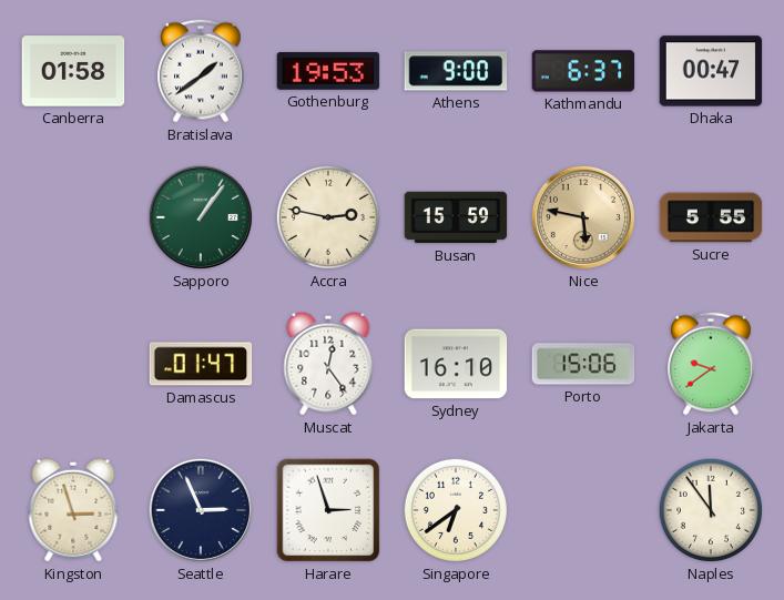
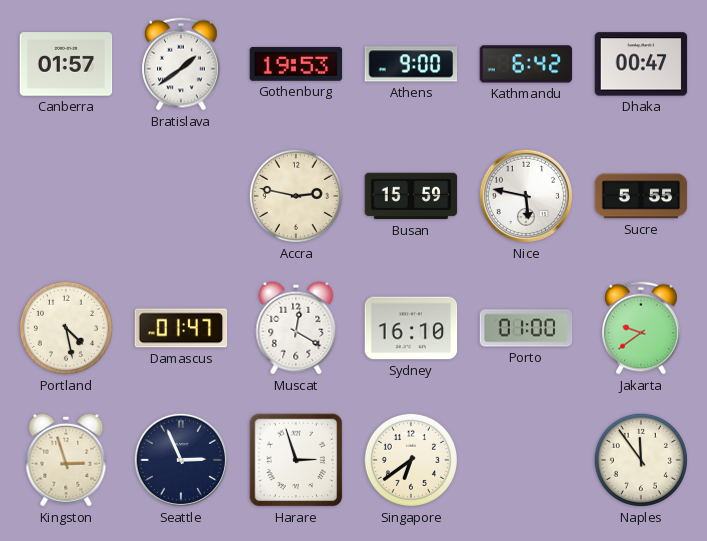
Canberra: 01:58 -> 01:57 (66, 64)
Kathmandu: 6:37 -> 6:42 (526, 64)
Sapporo: 1:06 -> none (201, 217)
Nice dial: champagne -> white (526, 196)
Portland: none -> 4:28 (66, 328)
Muscat: 12:24 -> 12:20 (296, 328)
Porto: 15:06 -> 01:00 (526, 328)
